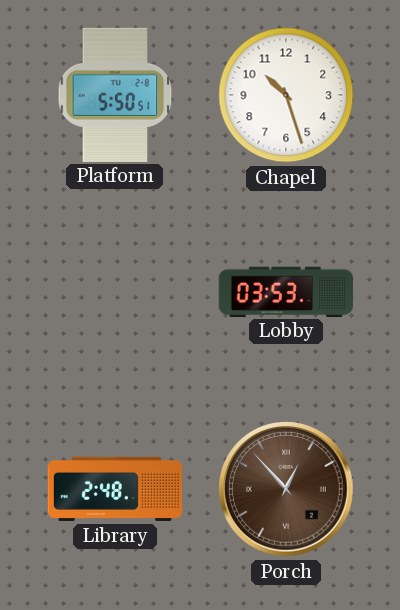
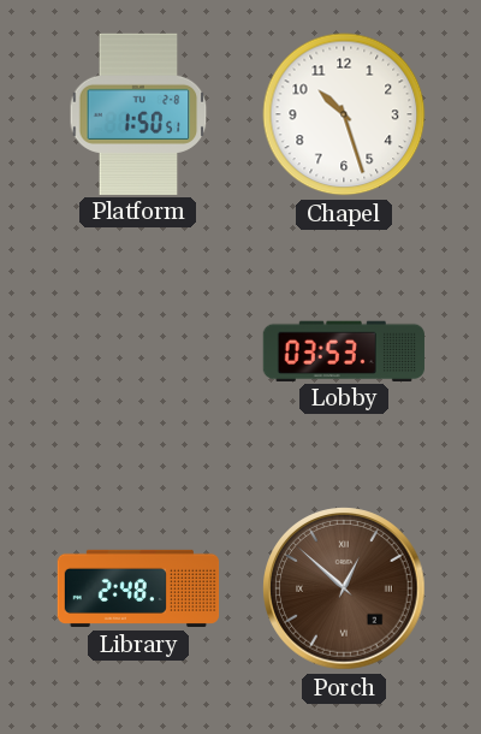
Platform: 5:50 -> 1:50 (138, 113)
Porch: 12:53 -> 12:52 (344, 588)
